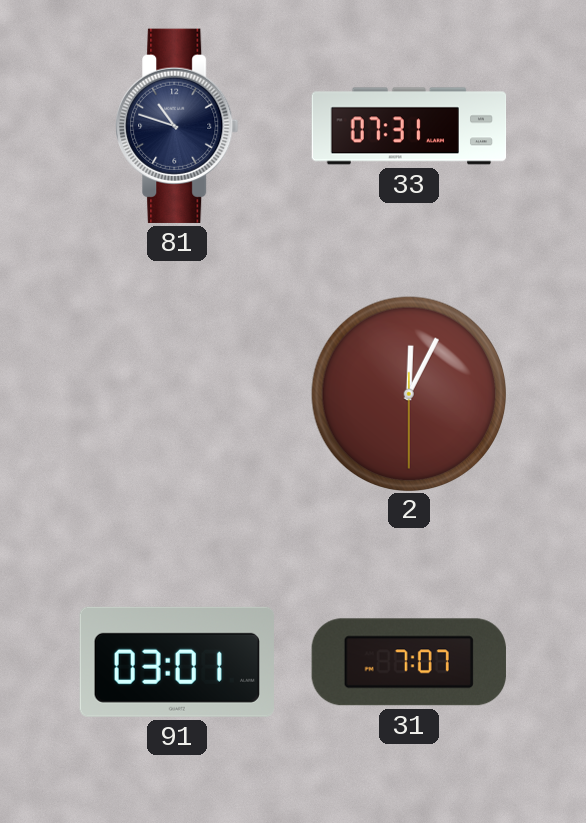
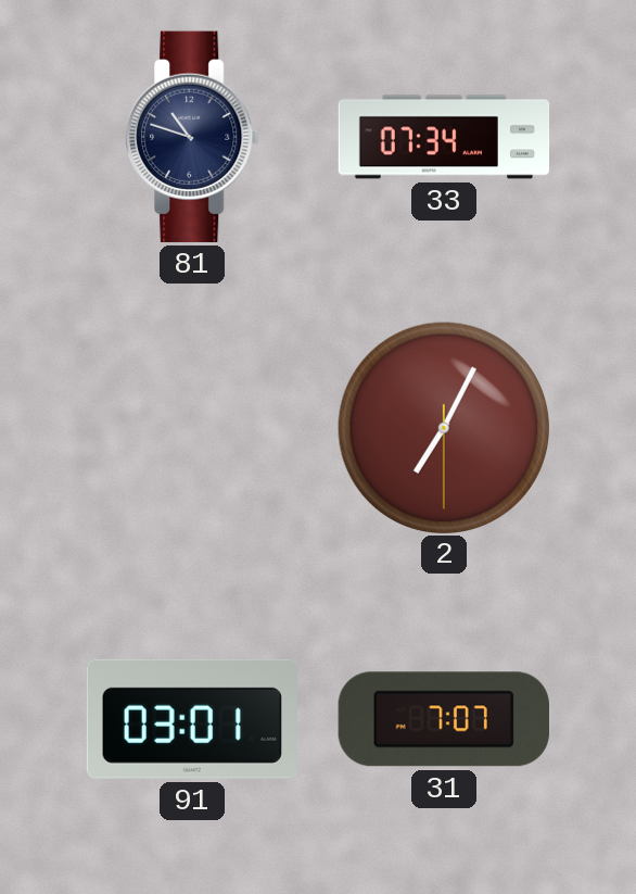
33: 07:31 -> 07:34 (444, 137)
2: 12:04 -> 7:04 (443, 427)
